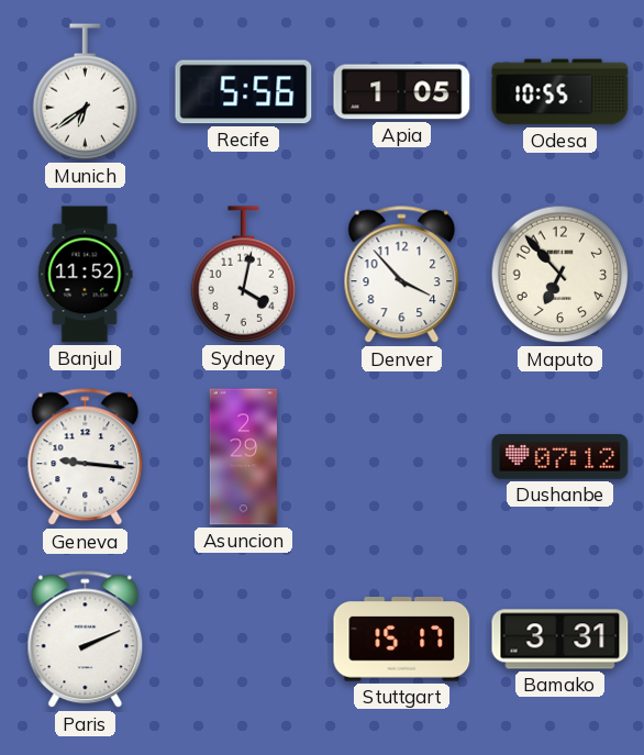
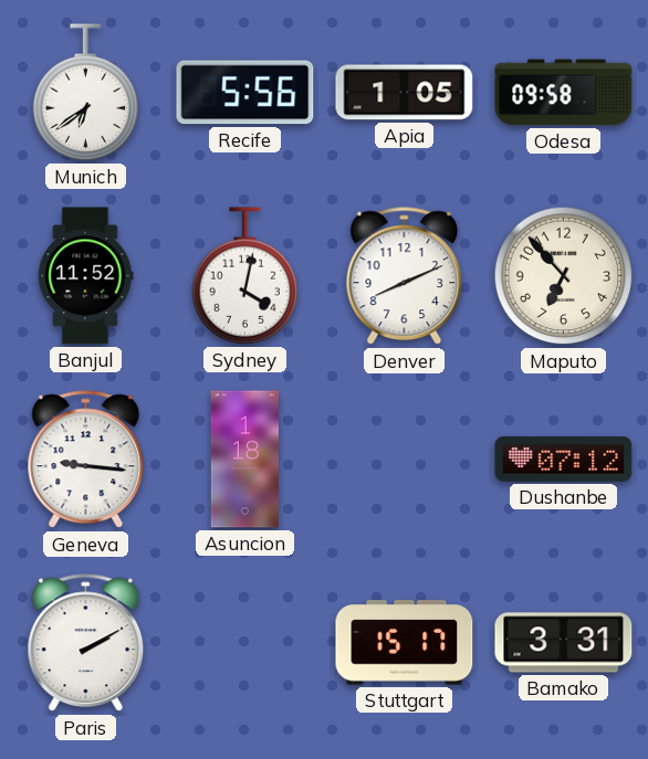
Odesa: 10:55 -> 09:58 (564, 93)
Denver: 3:53 -> 8:11 (405, 276)
Asuncion: 2:29 -> 1:18 (244, 460)
Paris: 2:11 -> 2:10 (86, 643)
